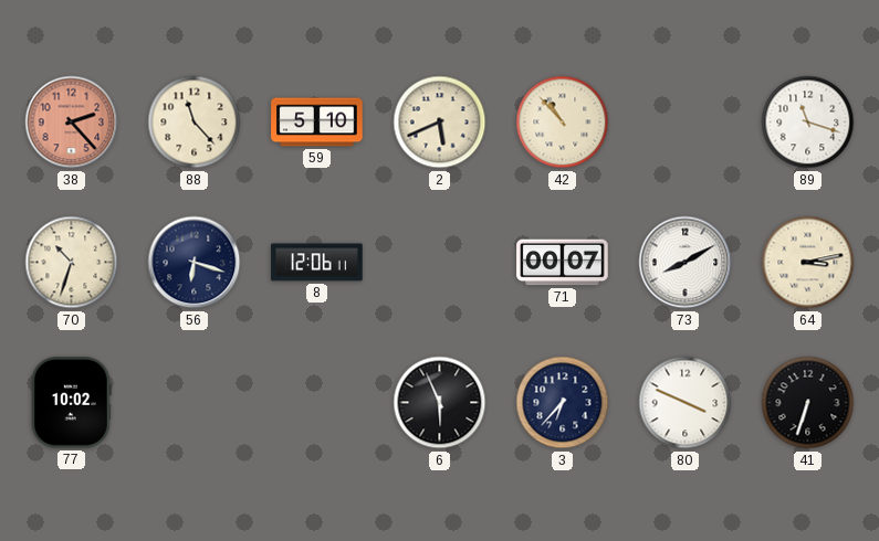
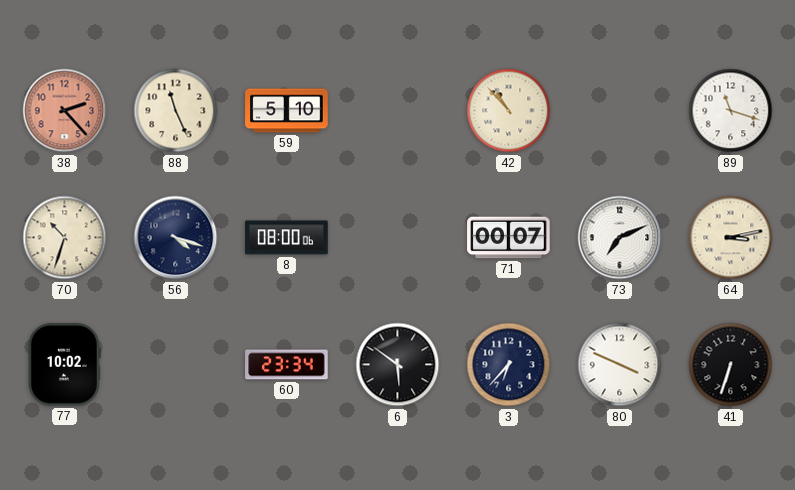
88: 11:23 -> 11:26 (176, 111)
2: 5:41 -> none (440, 123)
56: 6:18 -> 4:18 (176, 238)
8: 12:06 -> 08:00 (287, 238)
73: 8:10 -> 7:11 (620, 238)
60: none -> 23:34 (287, 365)
6: 5:56 -> 5:51 (398, 365)
